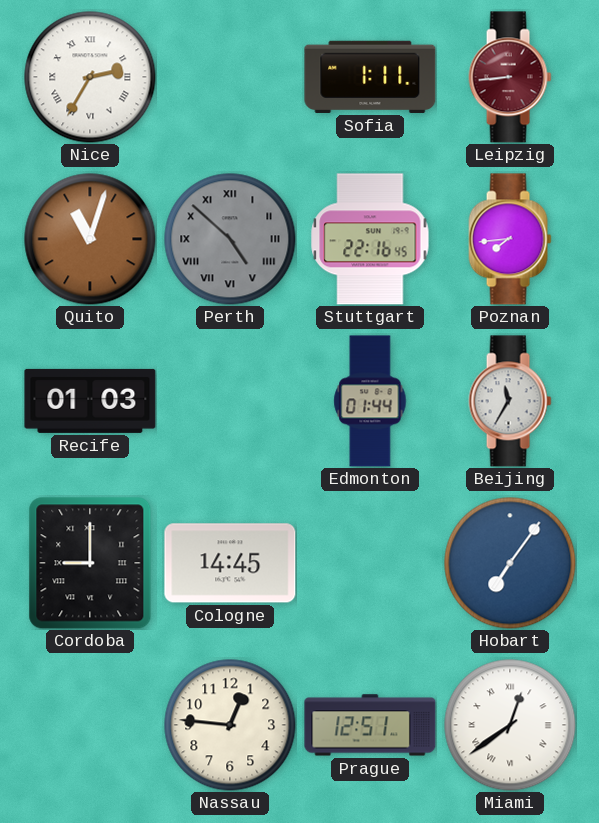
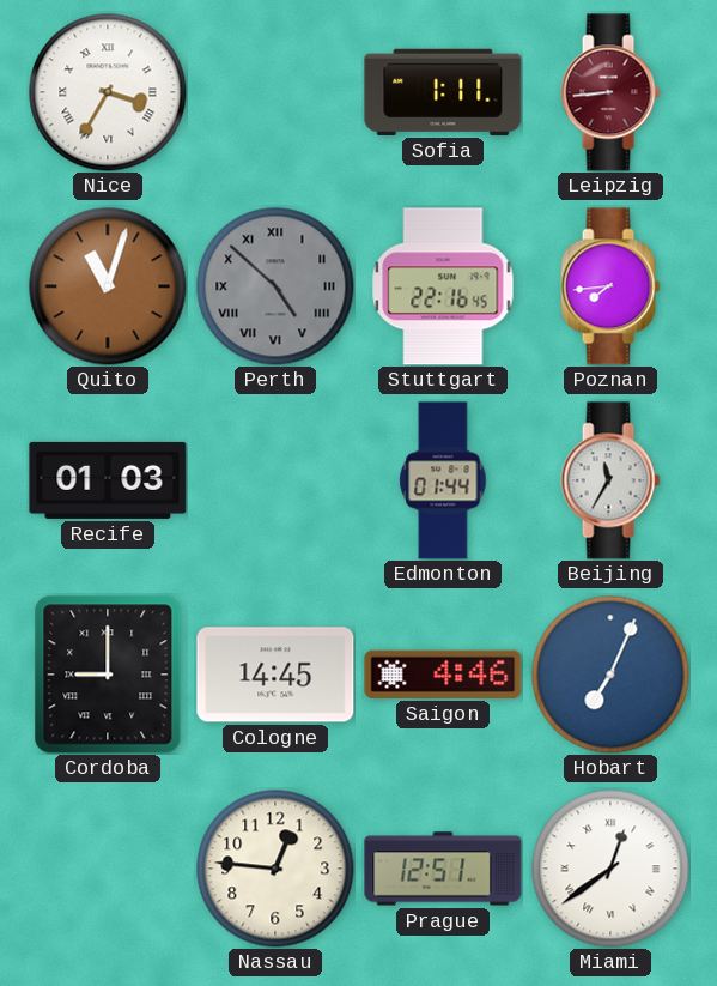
Nice: 2:35 -> 3:35 (108, 92)
Saigon: none -> 4:46 (443, 675)
Hobart: 7:06 -> 7:04 (610, 675)
